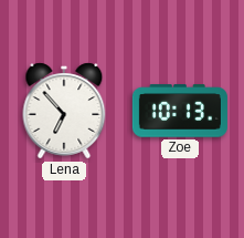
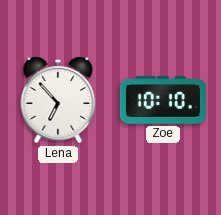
Zoe: 10:13 -> 10:10 (163, 100)
